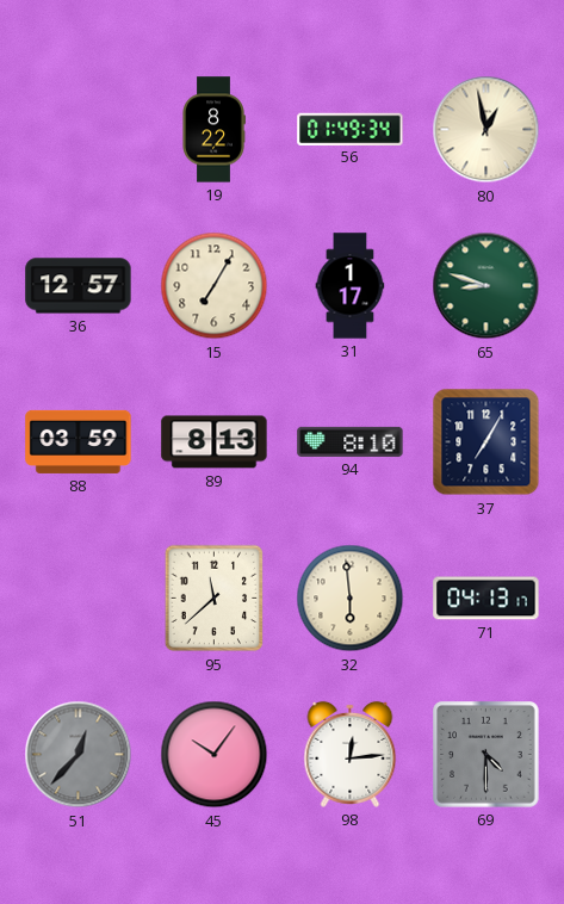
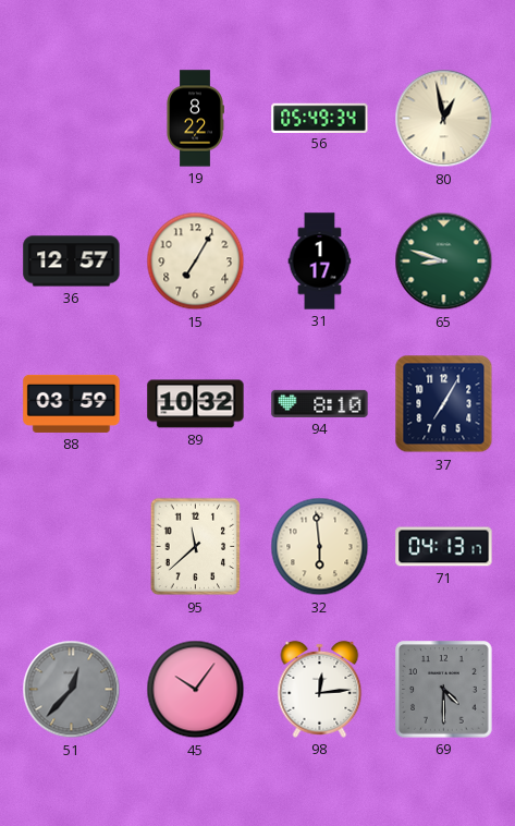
56: 01:49 -> 05:49 (320, 118)
89: 8:13 -> 10:32 (196, 404)
